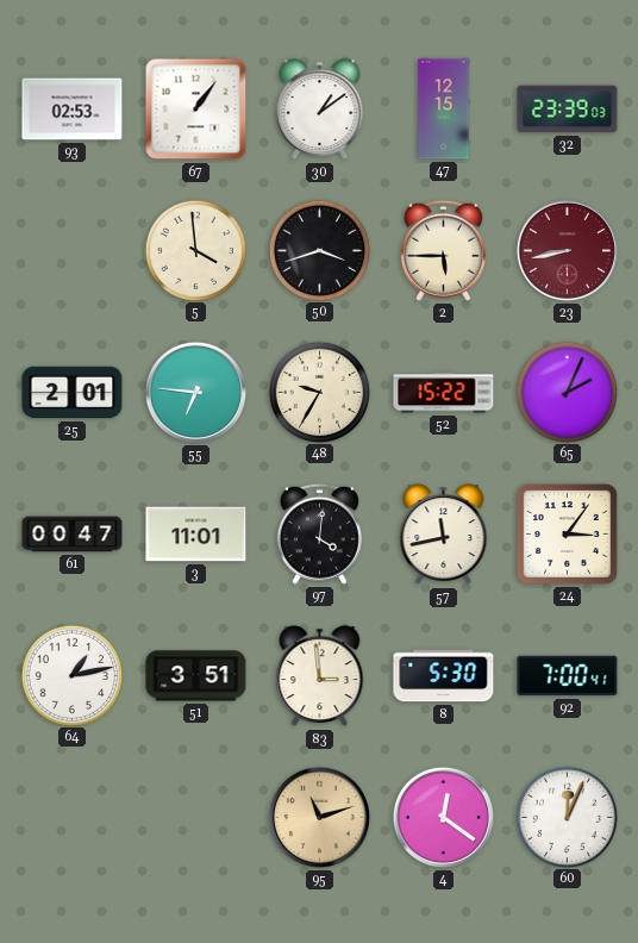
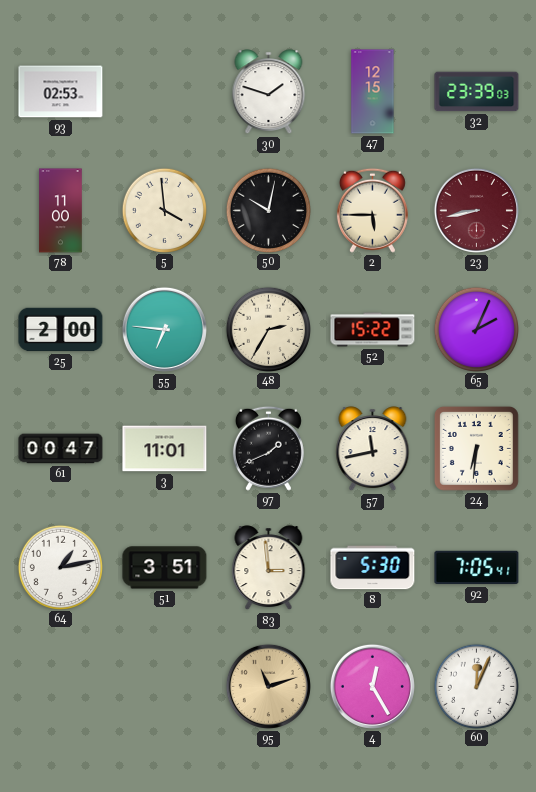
67: 1:06 -> none (196, 110)
30: 1:09 -> 1:48 (269, 92)
78: none -> 11:00 (61, 211)
50: 3:42 -> 10:02 (268, 210)
25: 2:01 -> 2:00 (61, 330)
48: 9:35 -> 2:35 (268, 329)
97: 4:01 -> 1:41 (268, 448)
24: 3:06 -> 6:31 (476, 448)
92: 7:00 -> 7:05 (477, 568)
4: 12:21 -> 12:25 (372, 686)
